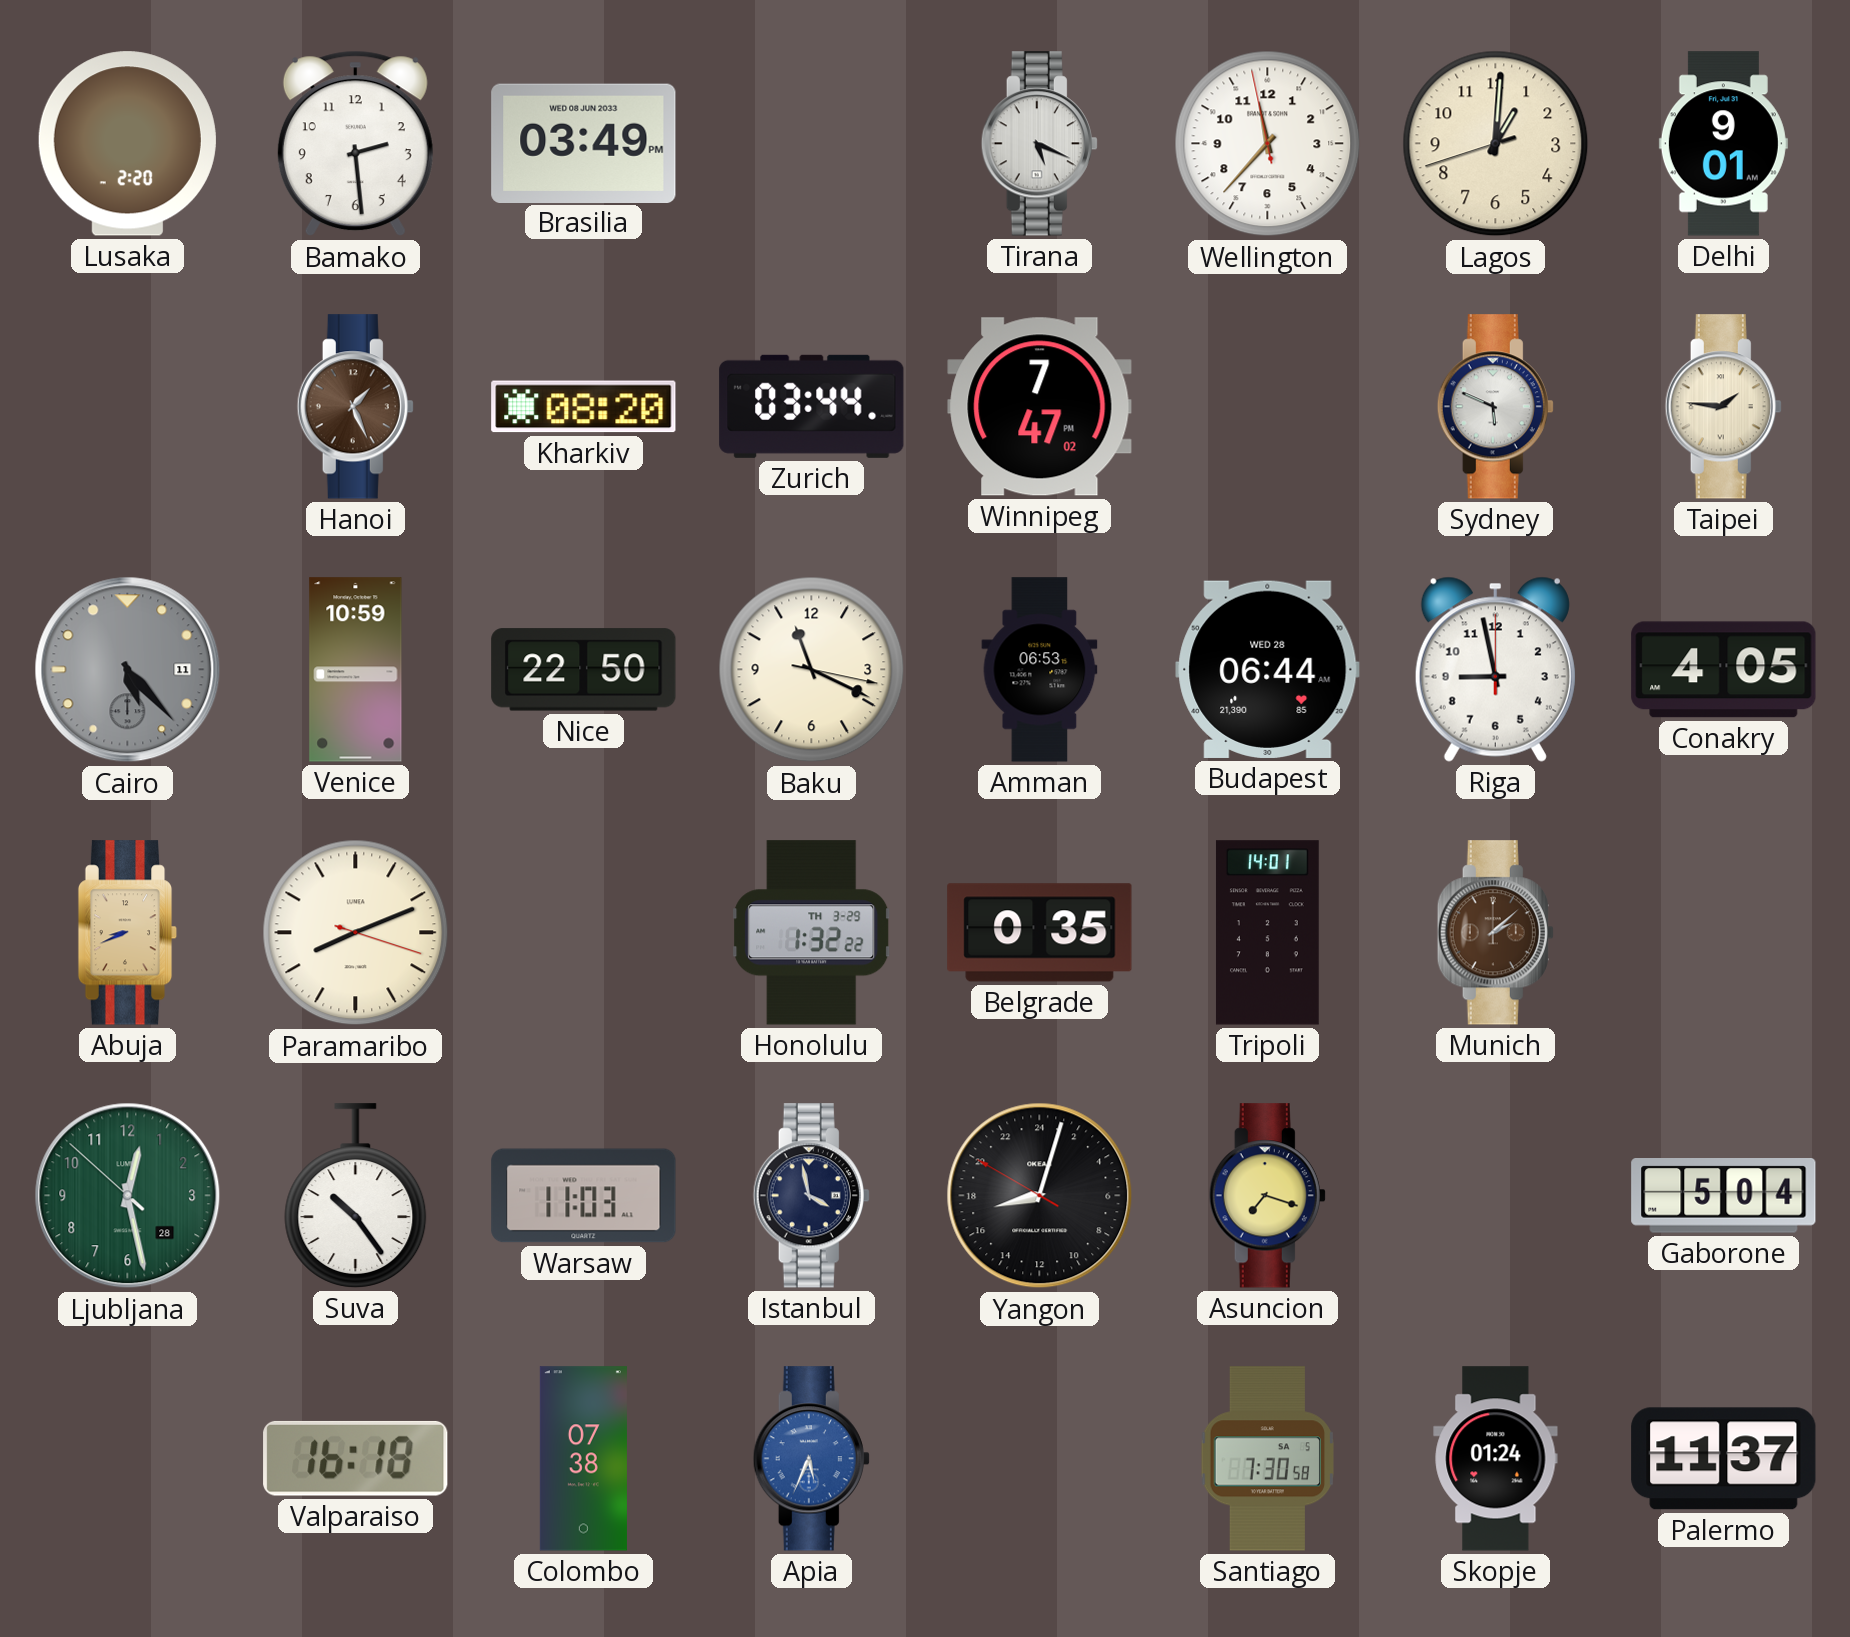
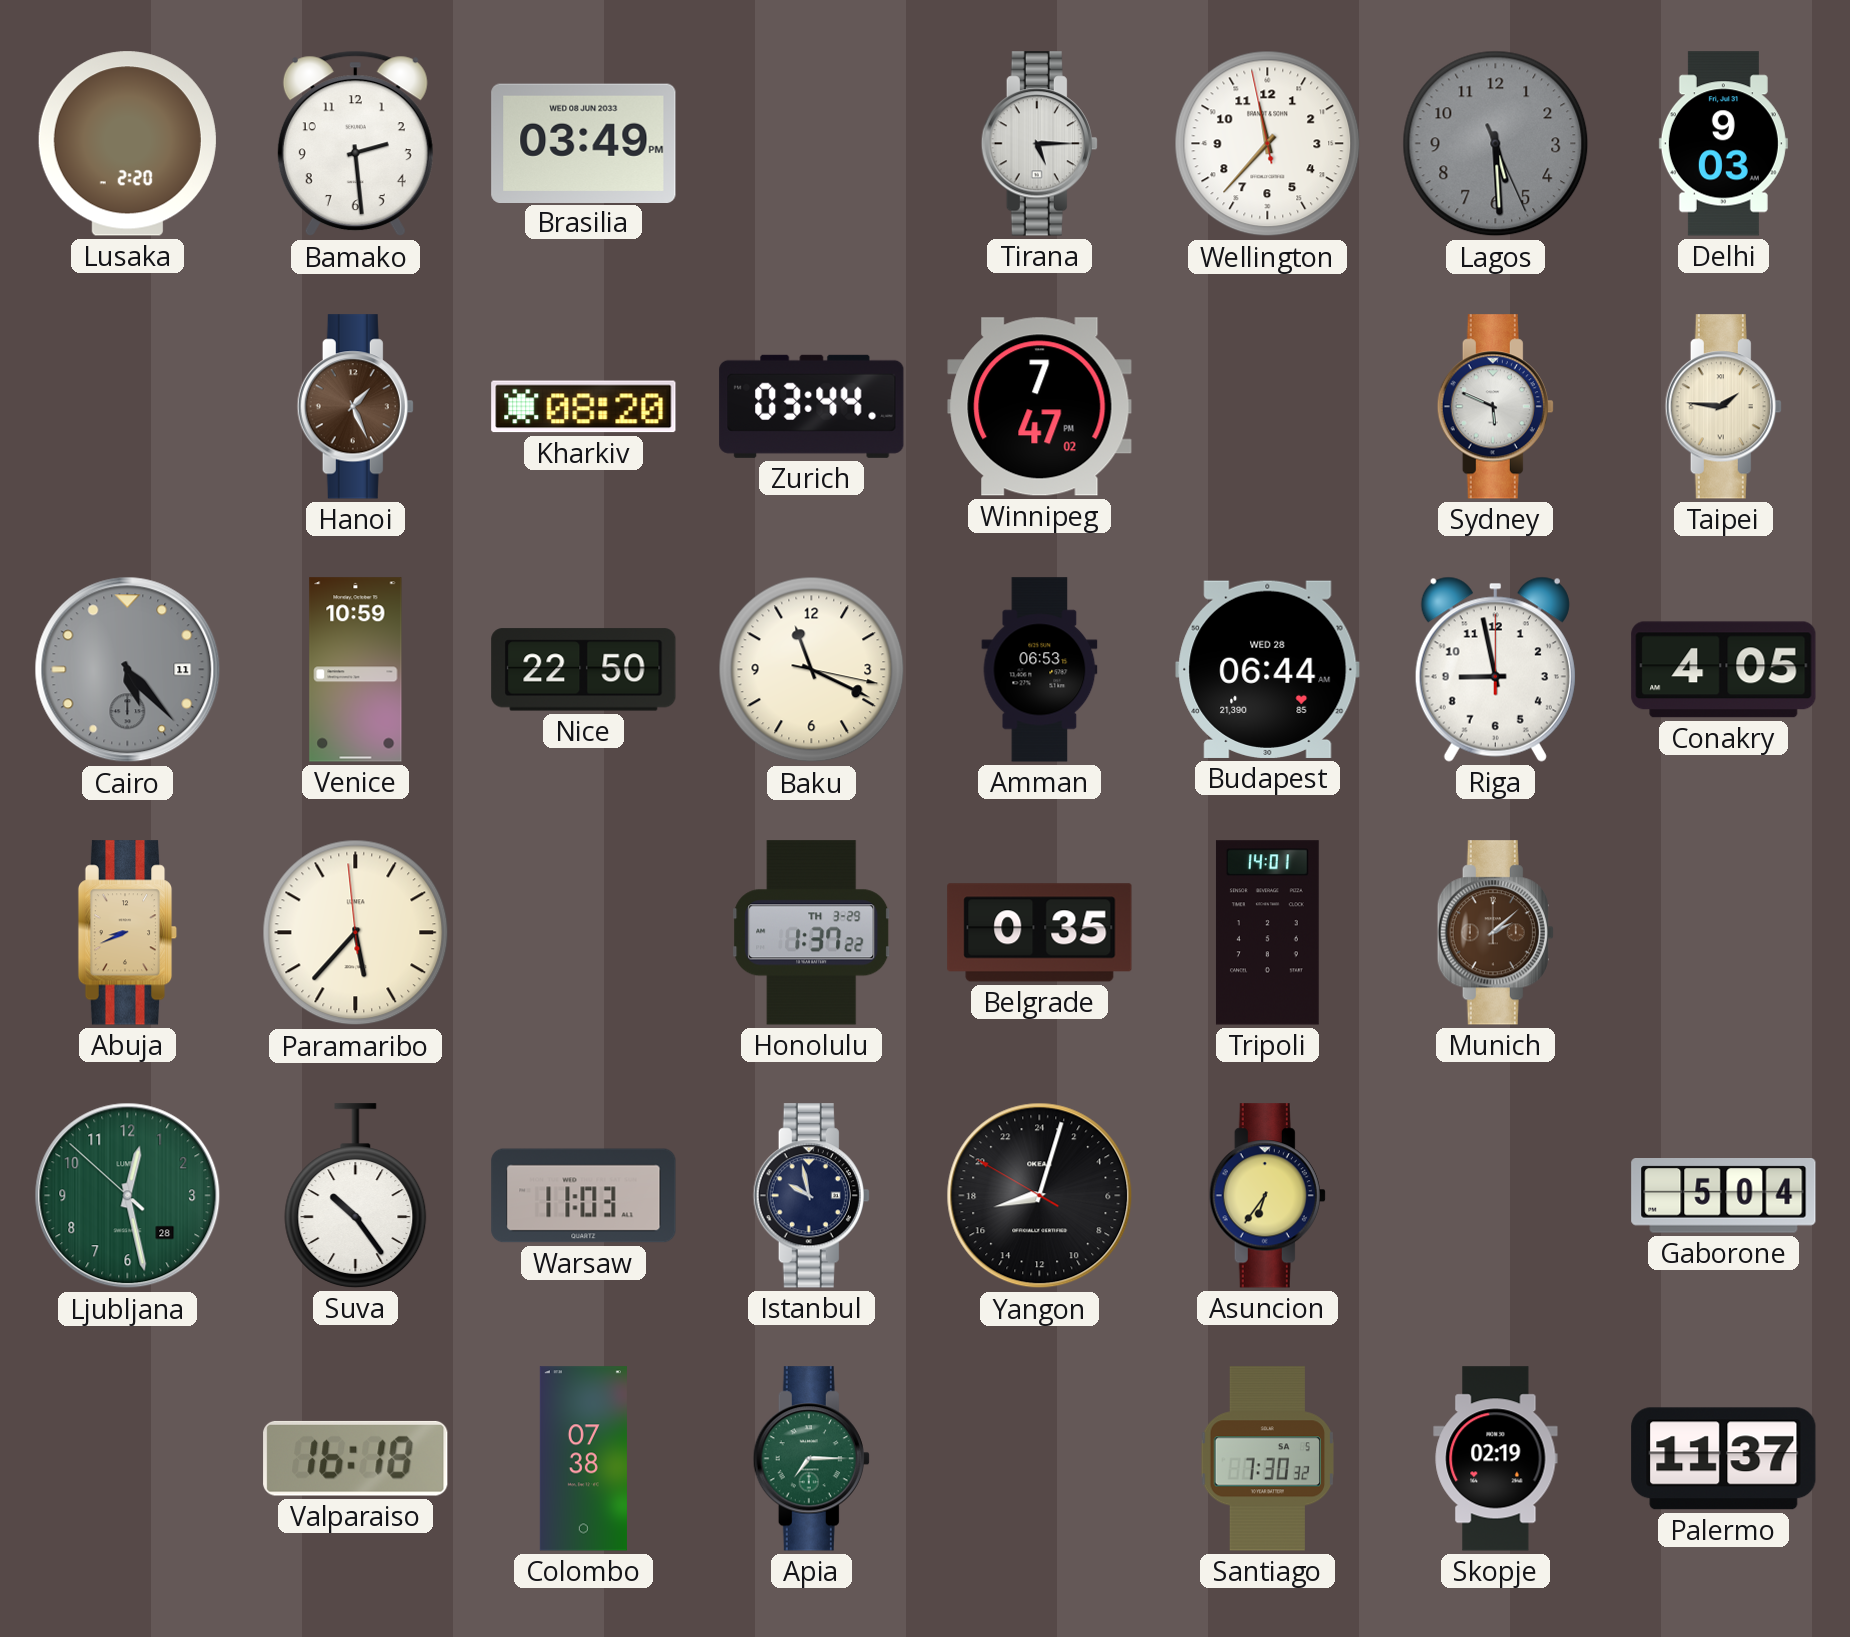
Tirana: 5:19 -> 5:15 (1039, 144)
Lagos: 1:00 -> 5:29 (1496, 144)
Lagos dial: cream -> grey (1496, 144)
Delhi: 9:01 -> 9:03 (1723, 144)
Paramaribo: 8:11 -> 5:36 (356, 933)
Honolulu: 1:32 -> 1:37 (812, 933)
Istanbul: 3:58 -> 9:58 (811, 1196)
Asuncion: 7:18 -> 6:36 (1267, 1196)
Apia: 5:34 -> 7:15 (811, 1459)
Apia dial: blue -> green (811, 1459)
Santiago: 7:30:58 -> 7:30:32 (1268, 1459)
Skopje: 01:24 -> 02:19 (1496, 1459)
